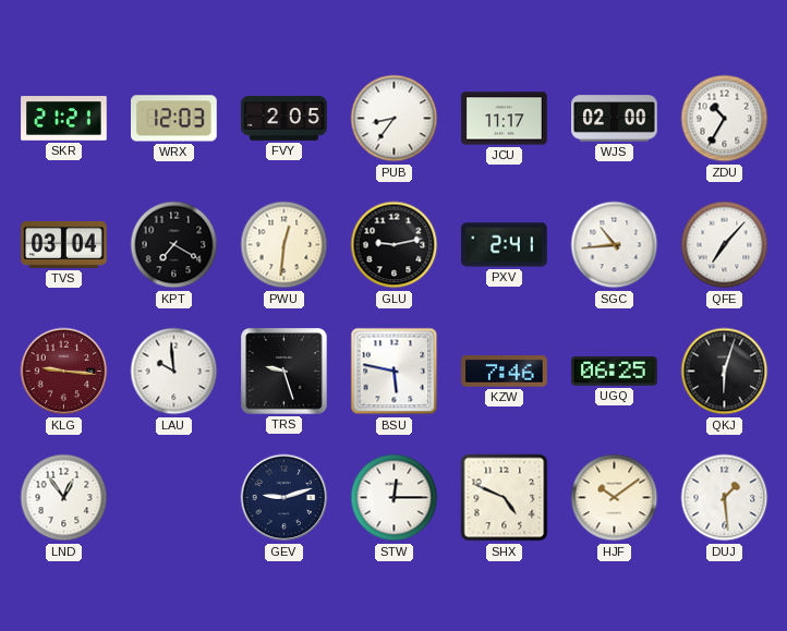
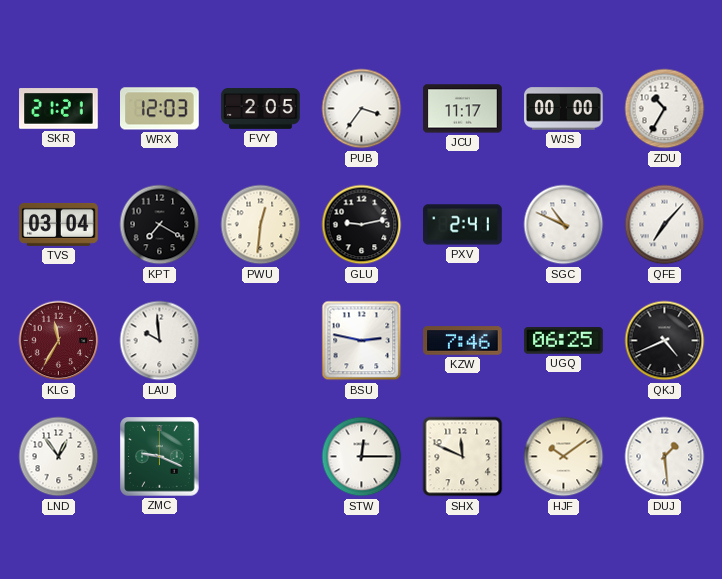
PUB: 8:36 -> 3:36 (362, 109)
WJS: 02:00 -> 00:00 (564, 109)
SGC: 10:44 -> 10:49 (564, 225)
KLG: 9:16 -> 11:35 (59, 341)
TRS: 9:27 -> none (284, 372)
BSU: 5:47 -> 2:47 (362, 341)
QKJ: 6:03 -> 4:41 (665, 341)
ZMC: none -> 9:19 (160, 457)
GEV: 9:12 -> none (284, 498)
SHX: 4:49 -> 11:49 (463, 457)
